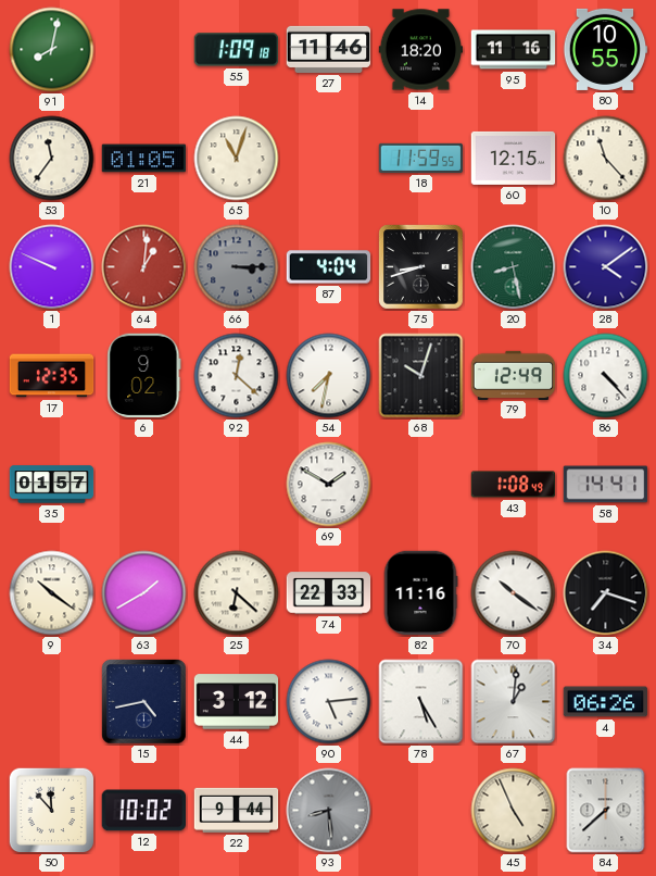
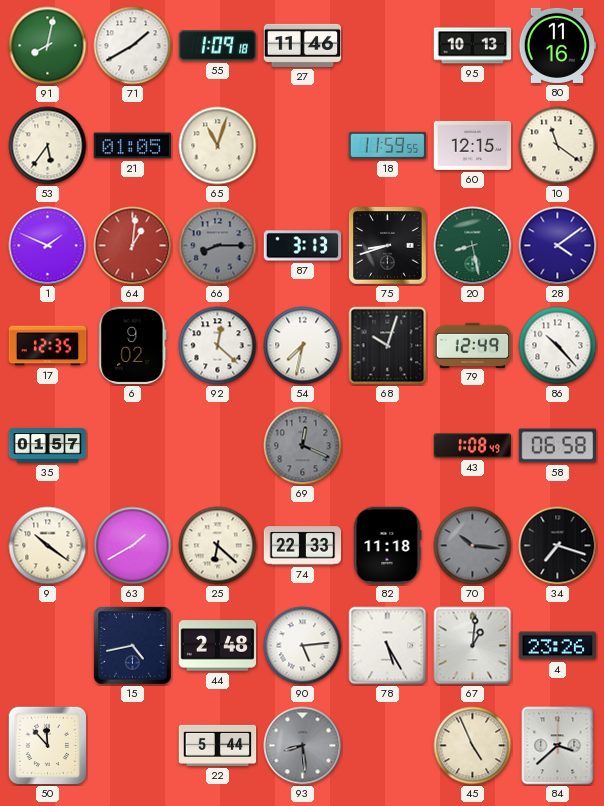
71: none -> 1:40 (133, 46)
14: 18:20 -> none (421, 50)
95: 11:16 -> 10:13 (473, 46)
80: 10:55 -> 11:16 (557, 45)
53: 11:36 -> 5:36 (48, 146)
10: 11:23 -> 11:21 (558, 146)
1: 9:49 -> 1:49 (48, 246)
66: 3:15 -> 8:15 (218, 246)
87: 4:04 -> 3:13 (303, 246)
86: 4:23 -> 10:23 (558, 346)
69: 1:50 -> 12:19 (303, 446)
69 dial: white -> grey (303, 446)
58: 14:41 -> 06:58 (558, 446)
82: 11:16 -> 11:18 (387, 546)
70: 10:21 -> 10:16 (473, 546)
70 dial: white -> grey (473, 546)
44: 3:12 -> 2:48 (218, 646)
4: 06:26 -> 23:26 (558, 646)
12: 10:02 -> none (143, 811)
22: 9:44 -> 5:44 (218, 745)
84: 7:38 -> 3:38 (558, 746)
